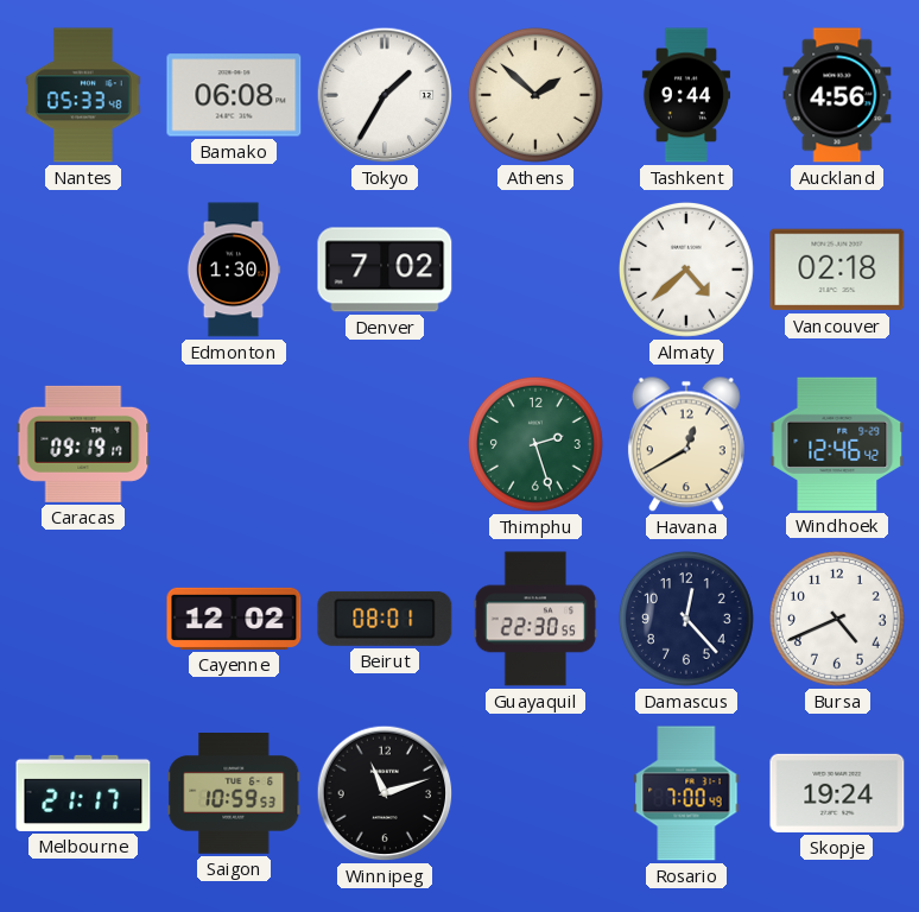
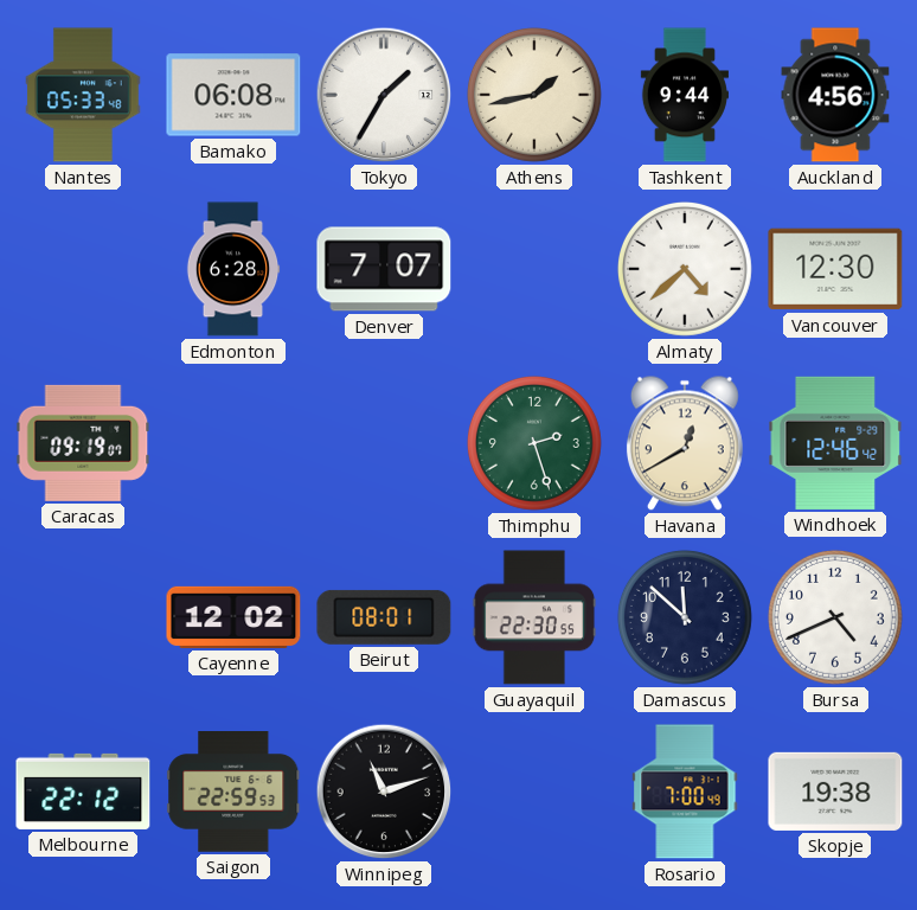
Athens: 1:52 -> 1:43 (534, 95)
Edmonton: 1:30 -> 6:28 (233, 269)
Denver: 7:02 -> 7:07 (384, 269)
Vancouver: 02:18 -> 12:30 (835, 269)
Caracas: 09:19:17 -> 09:19:07 (83, 443)
Damascus: 12:23 -> 11:52 (685, 617)
Melbourne: 21:17 -> 22:12 (83, 792)
Saigon: 10:59 -> 22:59 (233, 793)
Skopje: 19:24 -> 19:38 (835, 792)
